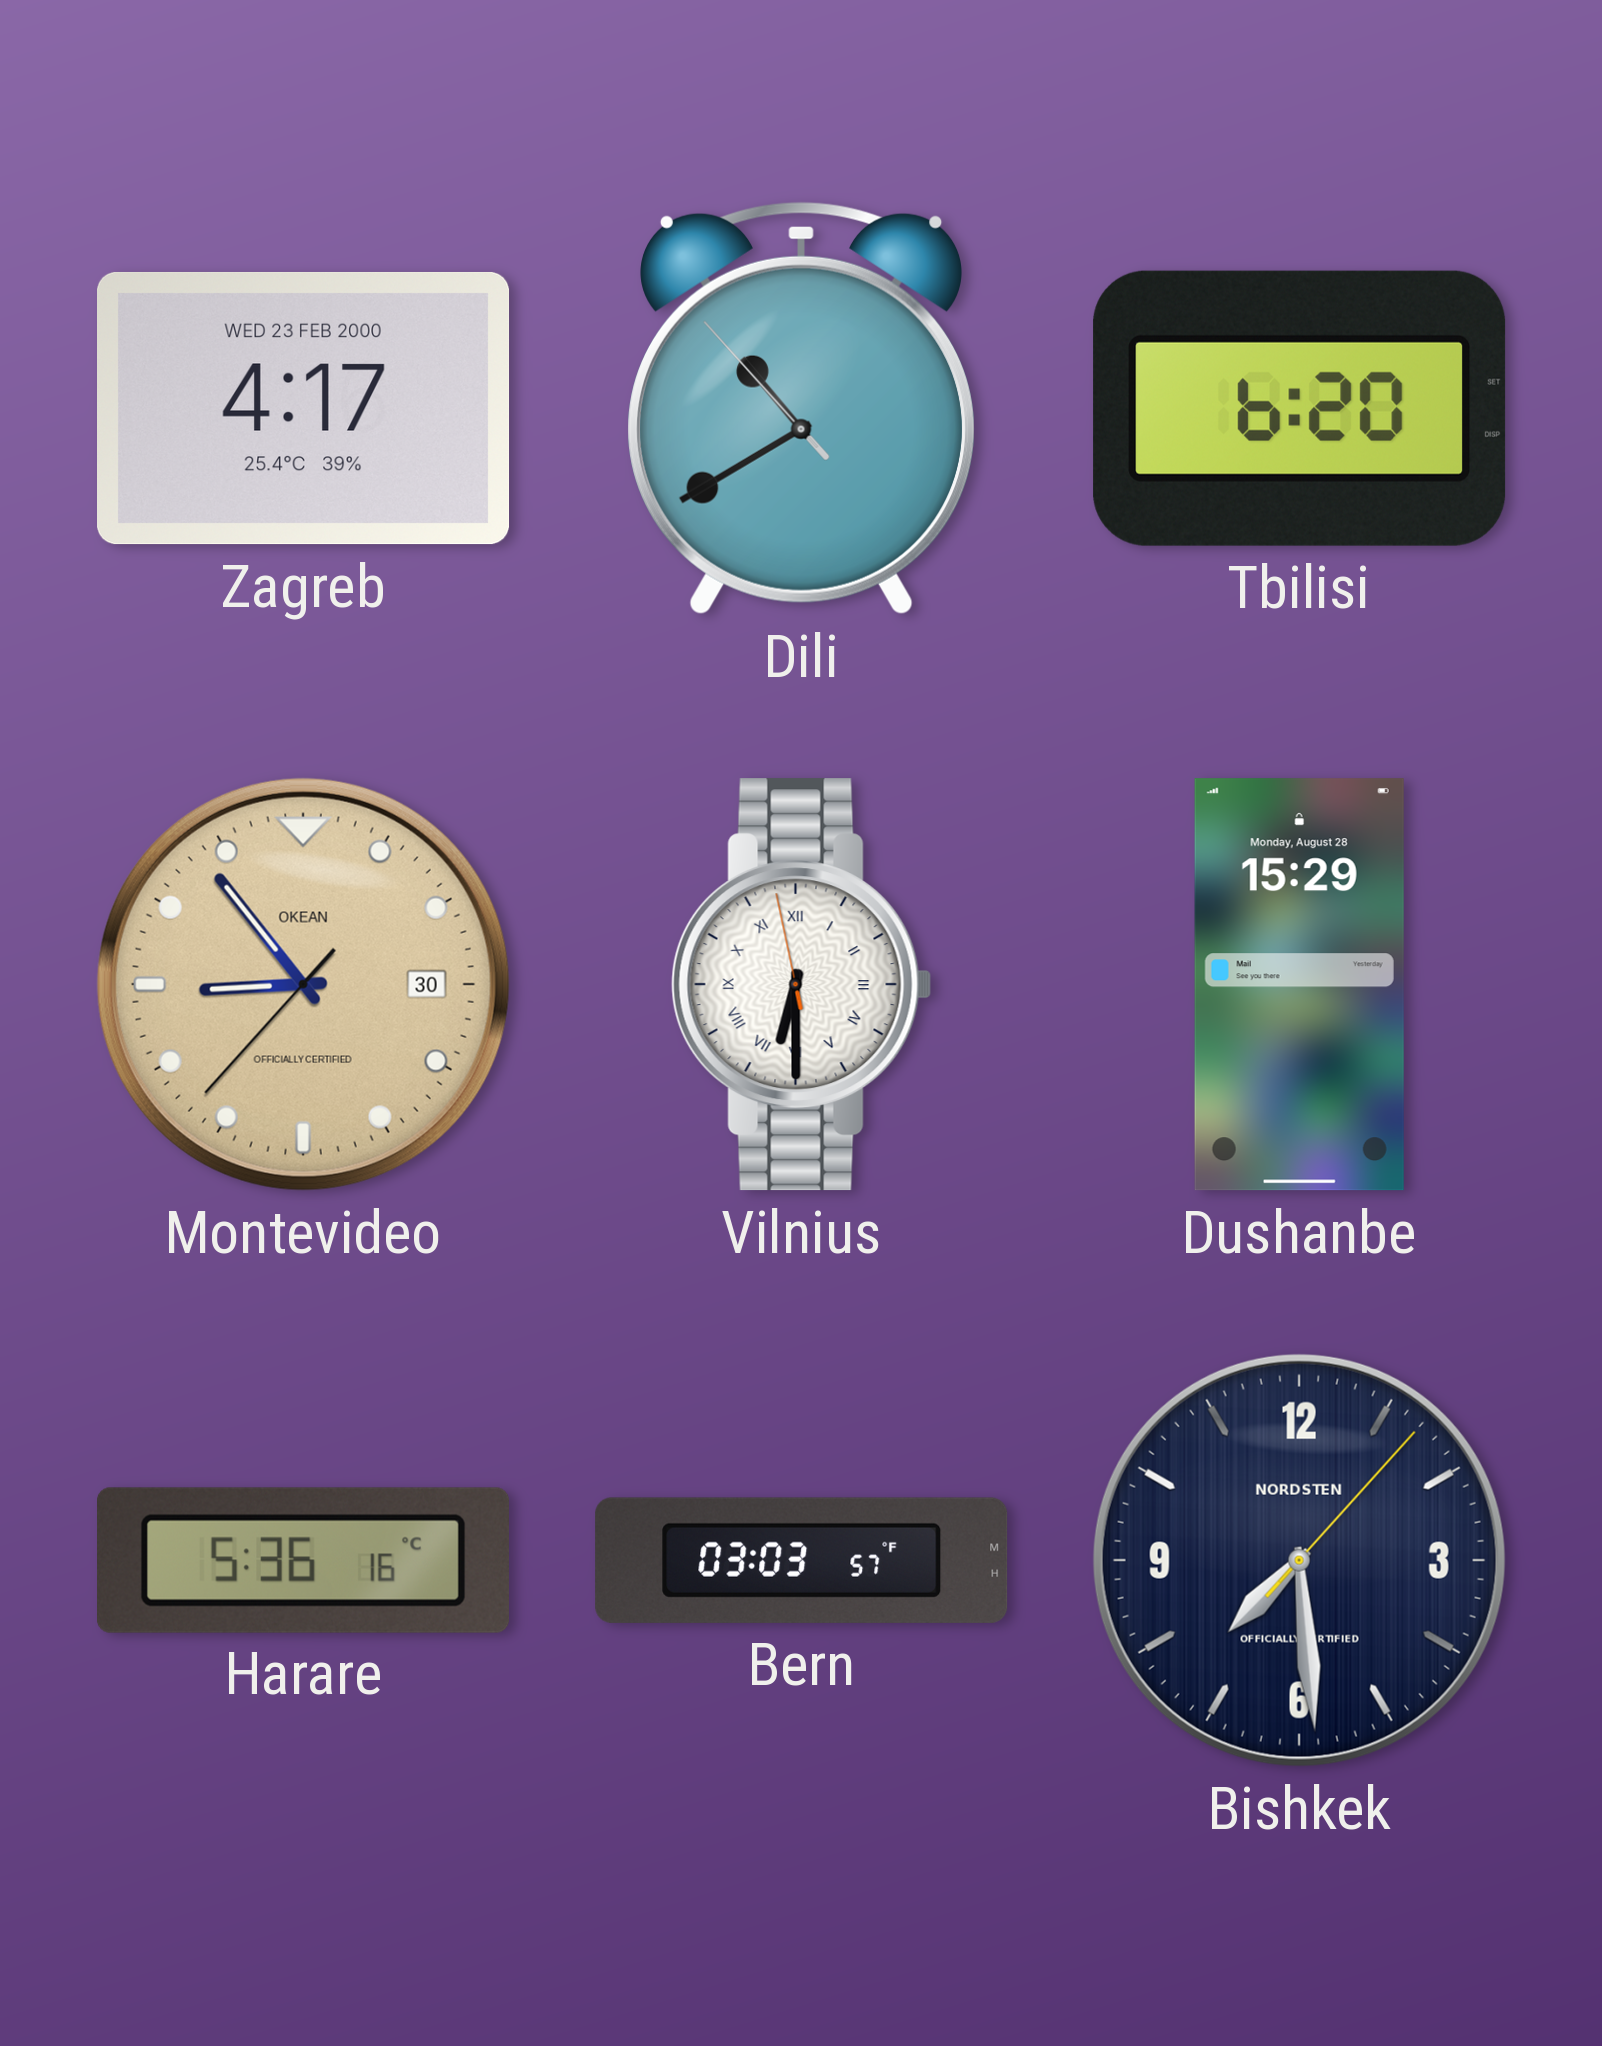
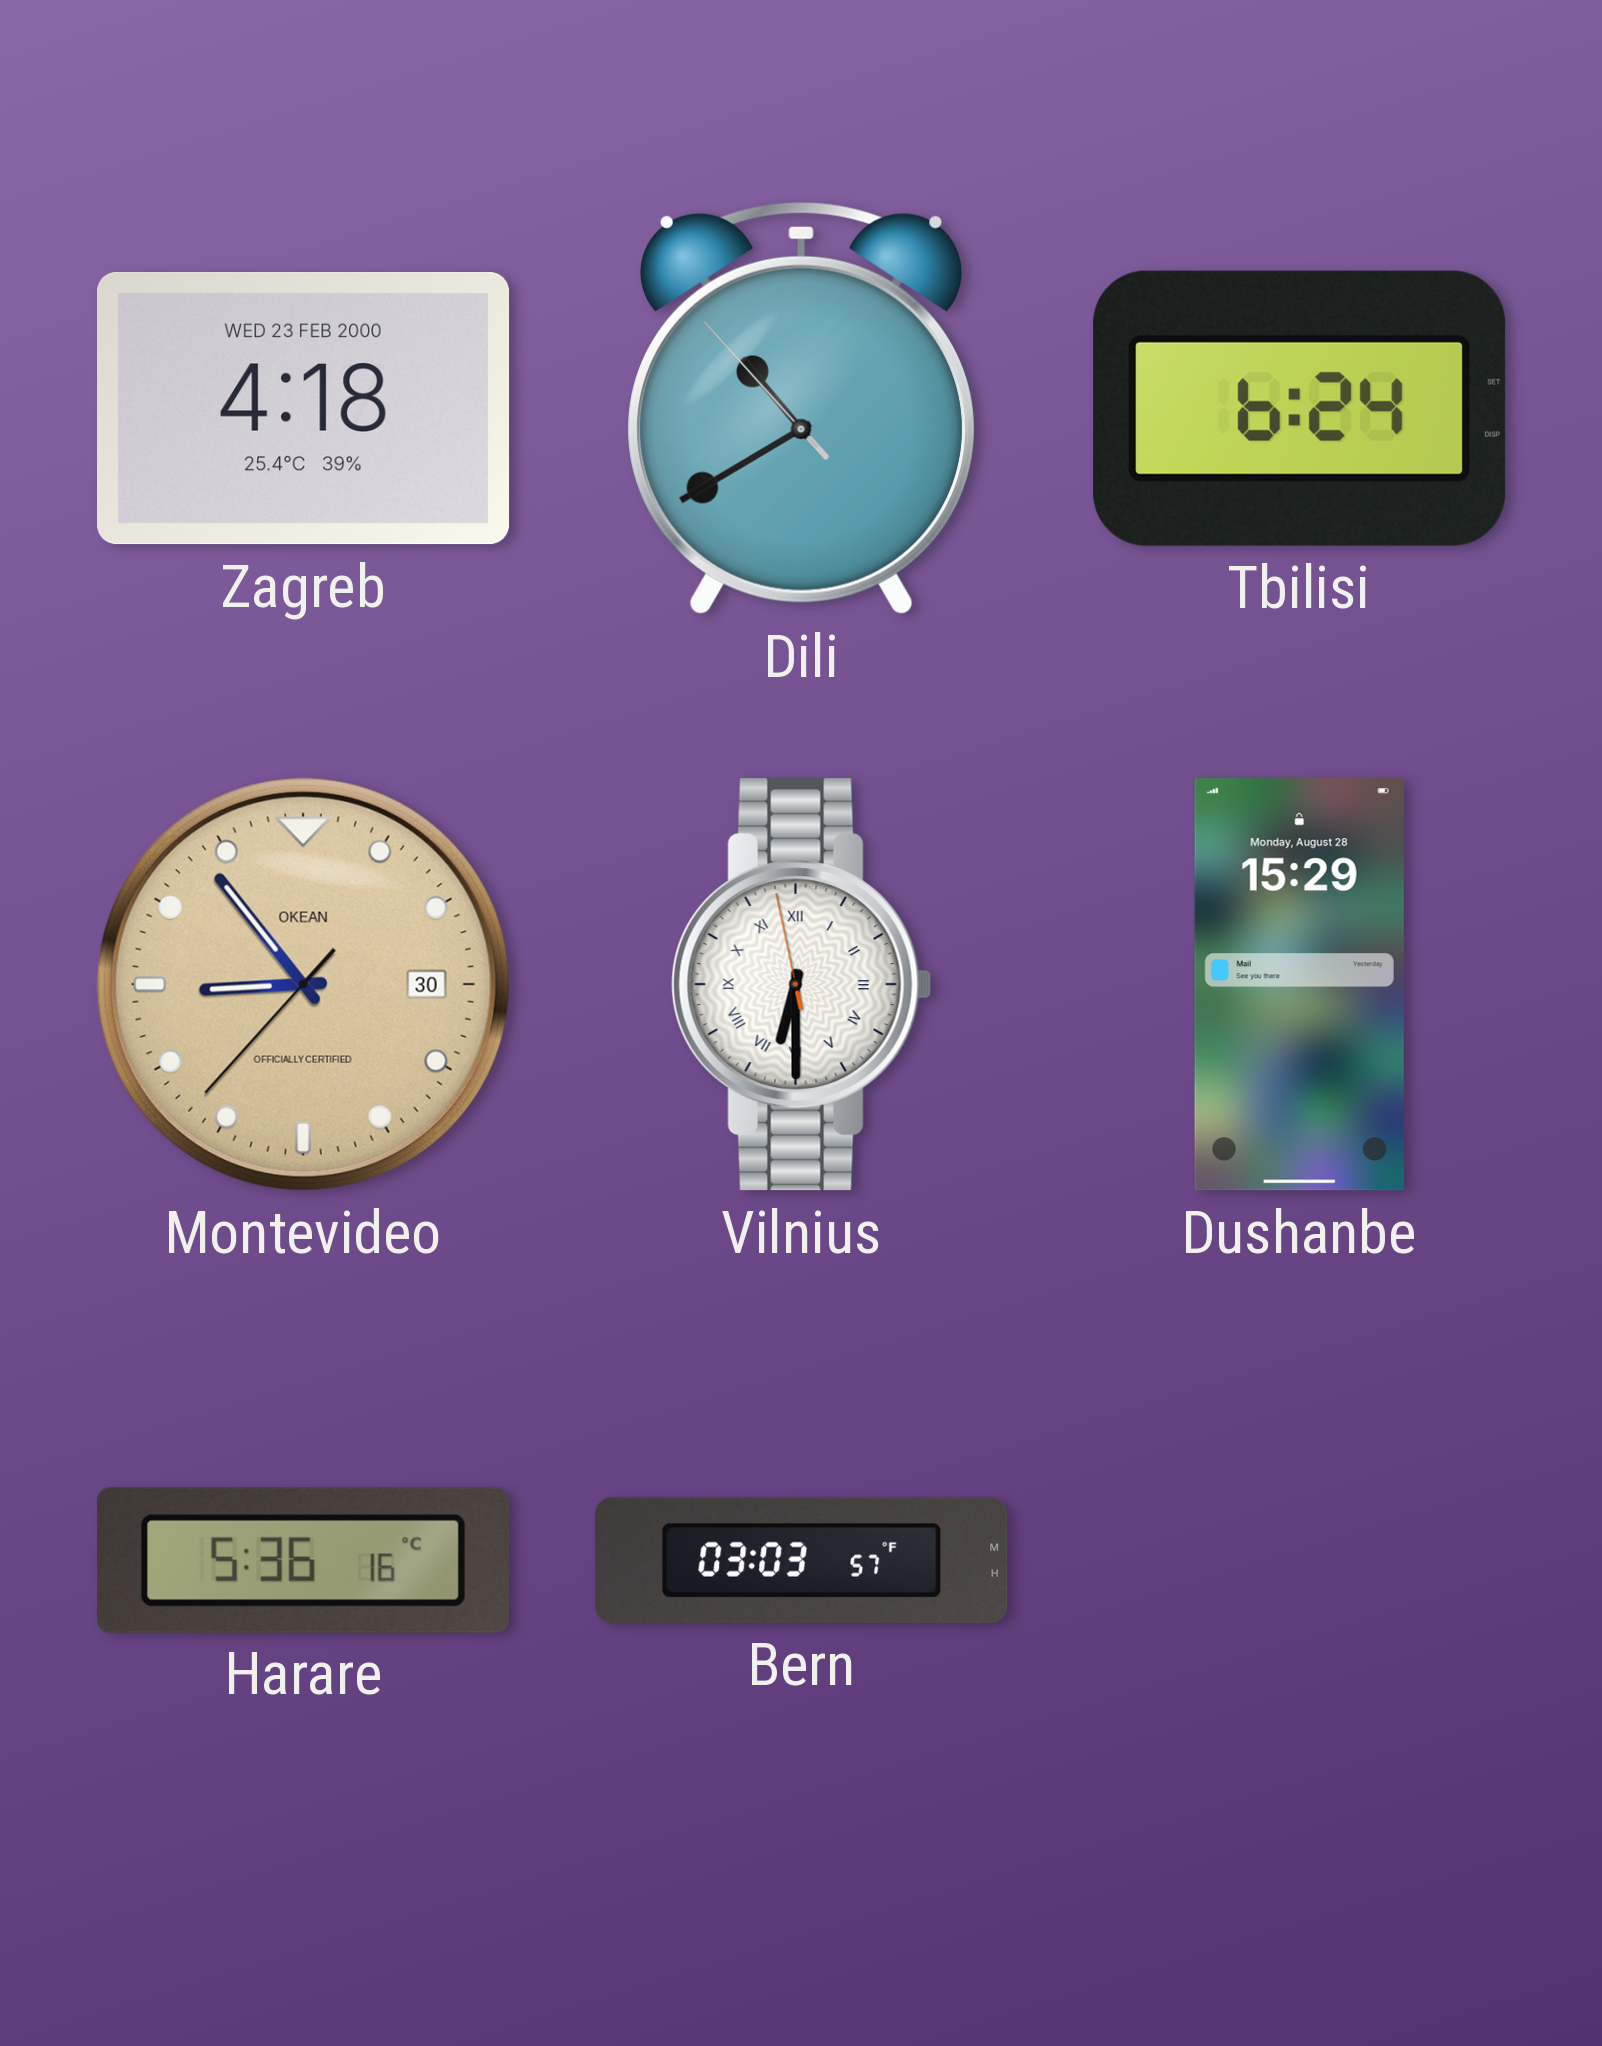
Zagreb: 4:17 -> 4:18 (304, 408)
Tbilisi: 6:20 -> 6:24 (1300, 408)
Bishkek: 7:29 -> none (1299, 1560)
